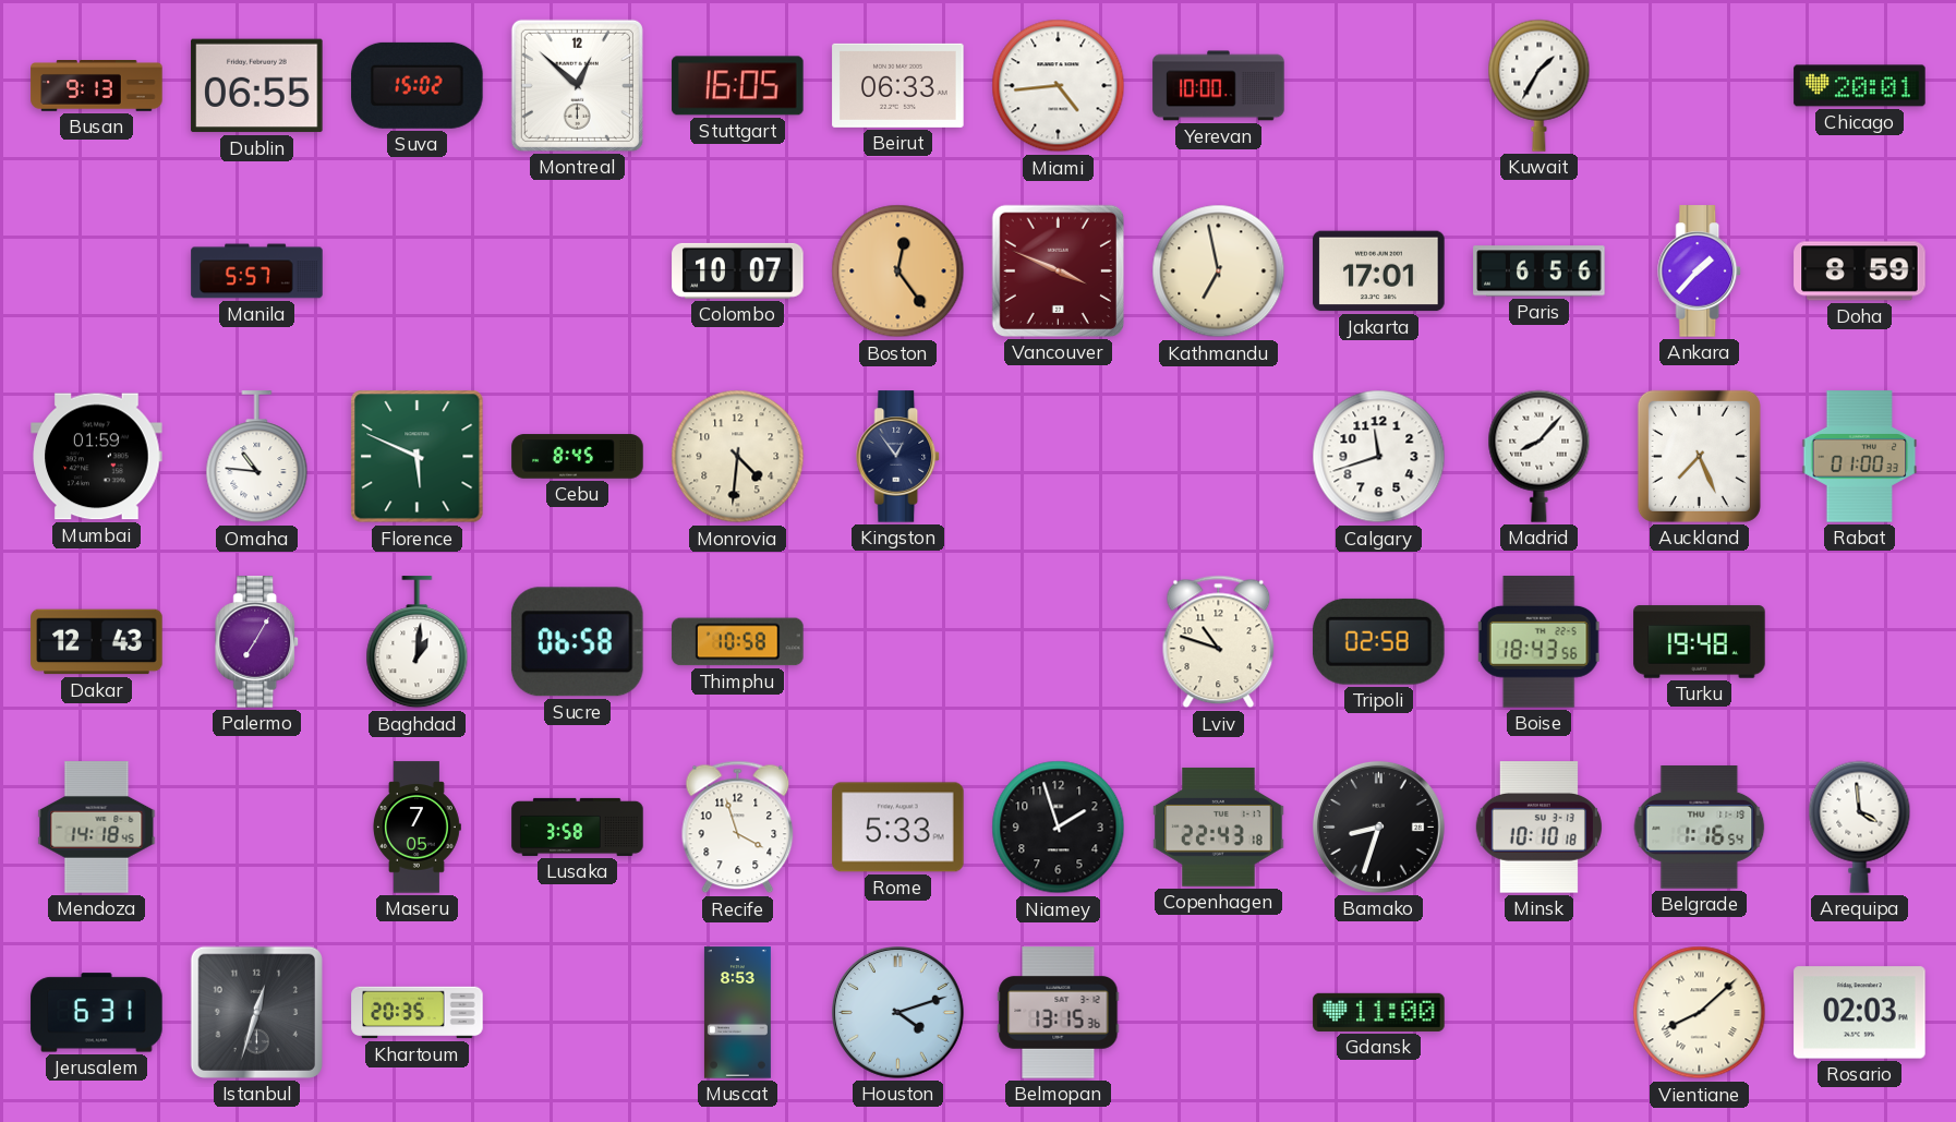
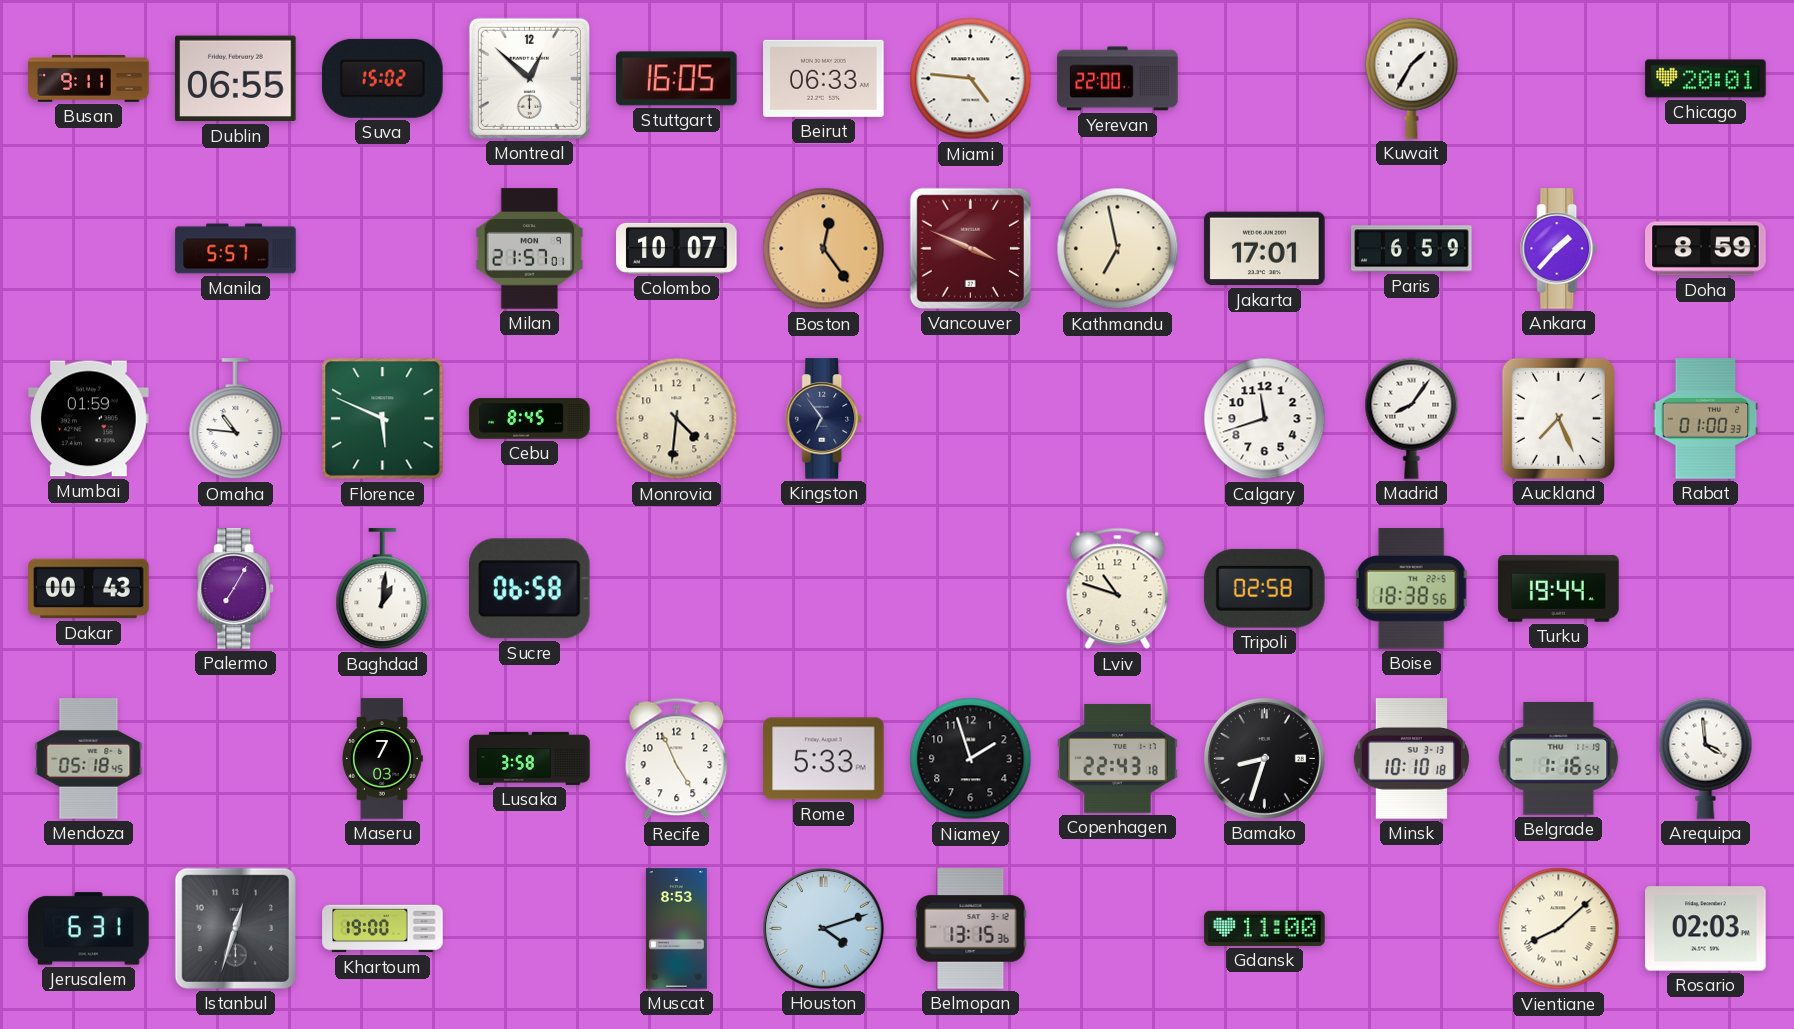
Busan: 9:13 -> 9:11 (89, 79)
Miami: 4:44 -> 4:46 (971, 79)
Yerevan: 10:00 -> 22:00 (1118, 79)
Milan: none -> 21:57 (530, 249)
Paris: 6:56 -> 6:59 (1412, 249)
Kingston: 12:54 -> 6:54 (824, 419)
Madrid: 8:07 -> 8:06 (1412, 418)
Dakar: 12:43 -> 00:43 (89, 589)
Thimphu: 10:58 -> none (738, 642)
Boise: 18:43 -> 18:38 (1412, 589)
Turku: 19:48 -> 19:44 (1559, 589)
Mendoza: 14:18 -> 05:18 (89, 759)
Maseru: 7:05 -> 7:03 (382, 759)
Recife: 3:57 -> 4:56 (677, 759)
Khartoum: 20:35 -> 19:00 (383, 929)
